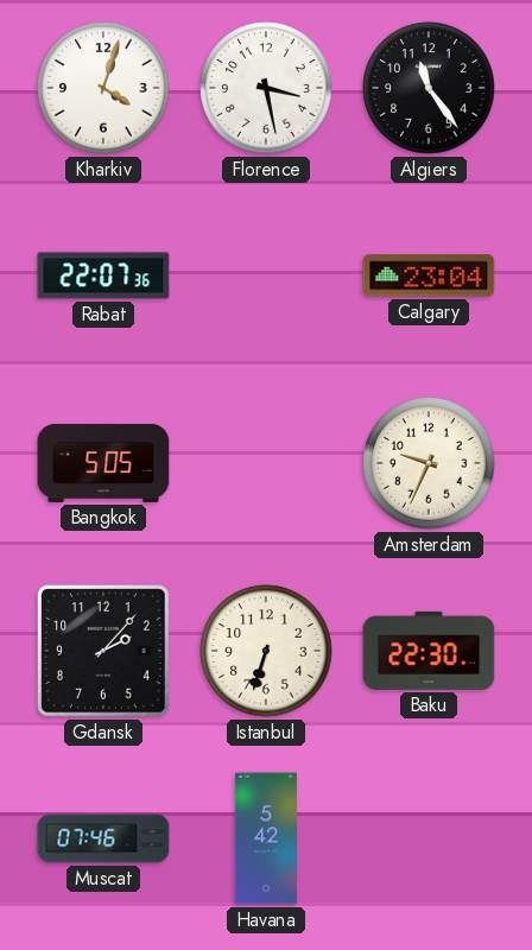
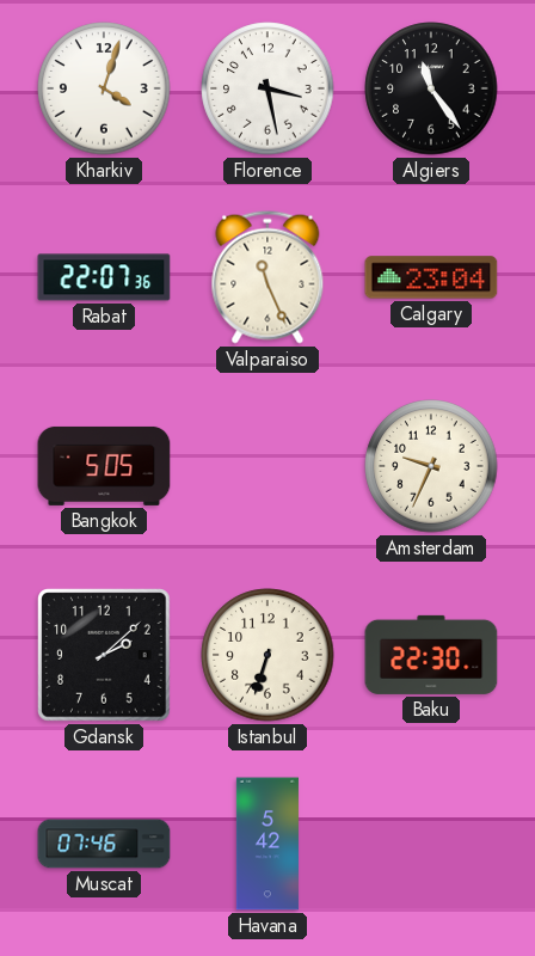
Valparaiso: none -> 11:26 (267, 277)
Gdansk: 2:07 -> 2:08 (104, 655)
